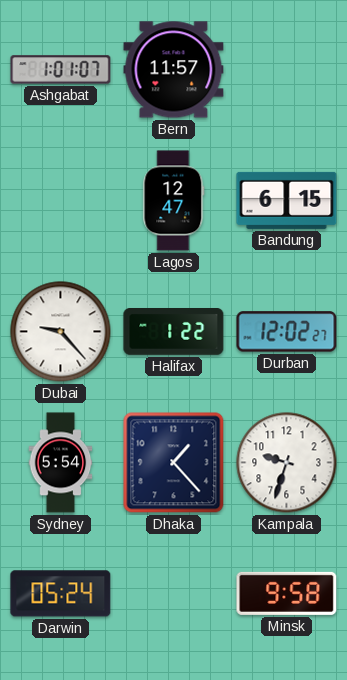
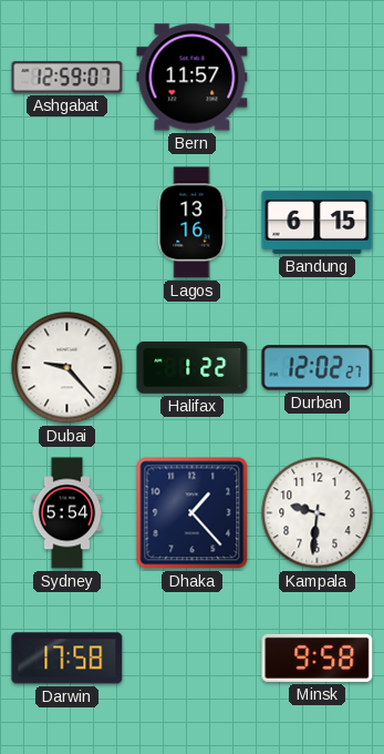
Ashgabat: 1:01 -> 12:59 (68, 78)
Lagos: 12:47 -> 13:16 (193, 223)
Kampala: 9:33 -> 9:31 (318, 513)
Darwin: 05:24 -> 17:58 (68, 659)
